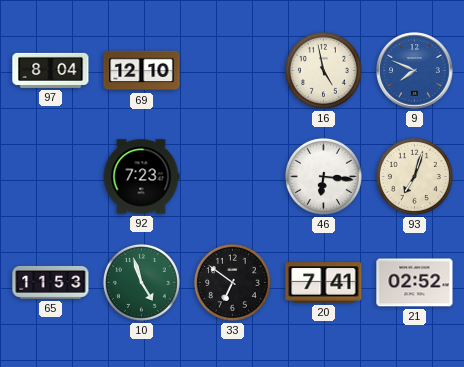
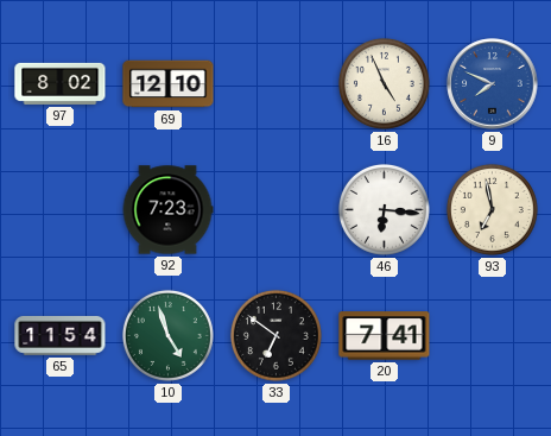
97: 8:04 -> 8:02 (61, 83)
16: 4:58 -> 4:56 (384, 83)
93: 7:03 -> 6:58 (492, 209)
65: 11:53 -> 11:54 (61, 335)
21: 02:52 -> none (415, 283)
